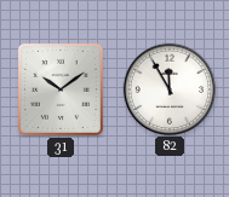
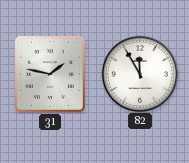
31: 10:09 -> 1:47 (50, 74)
